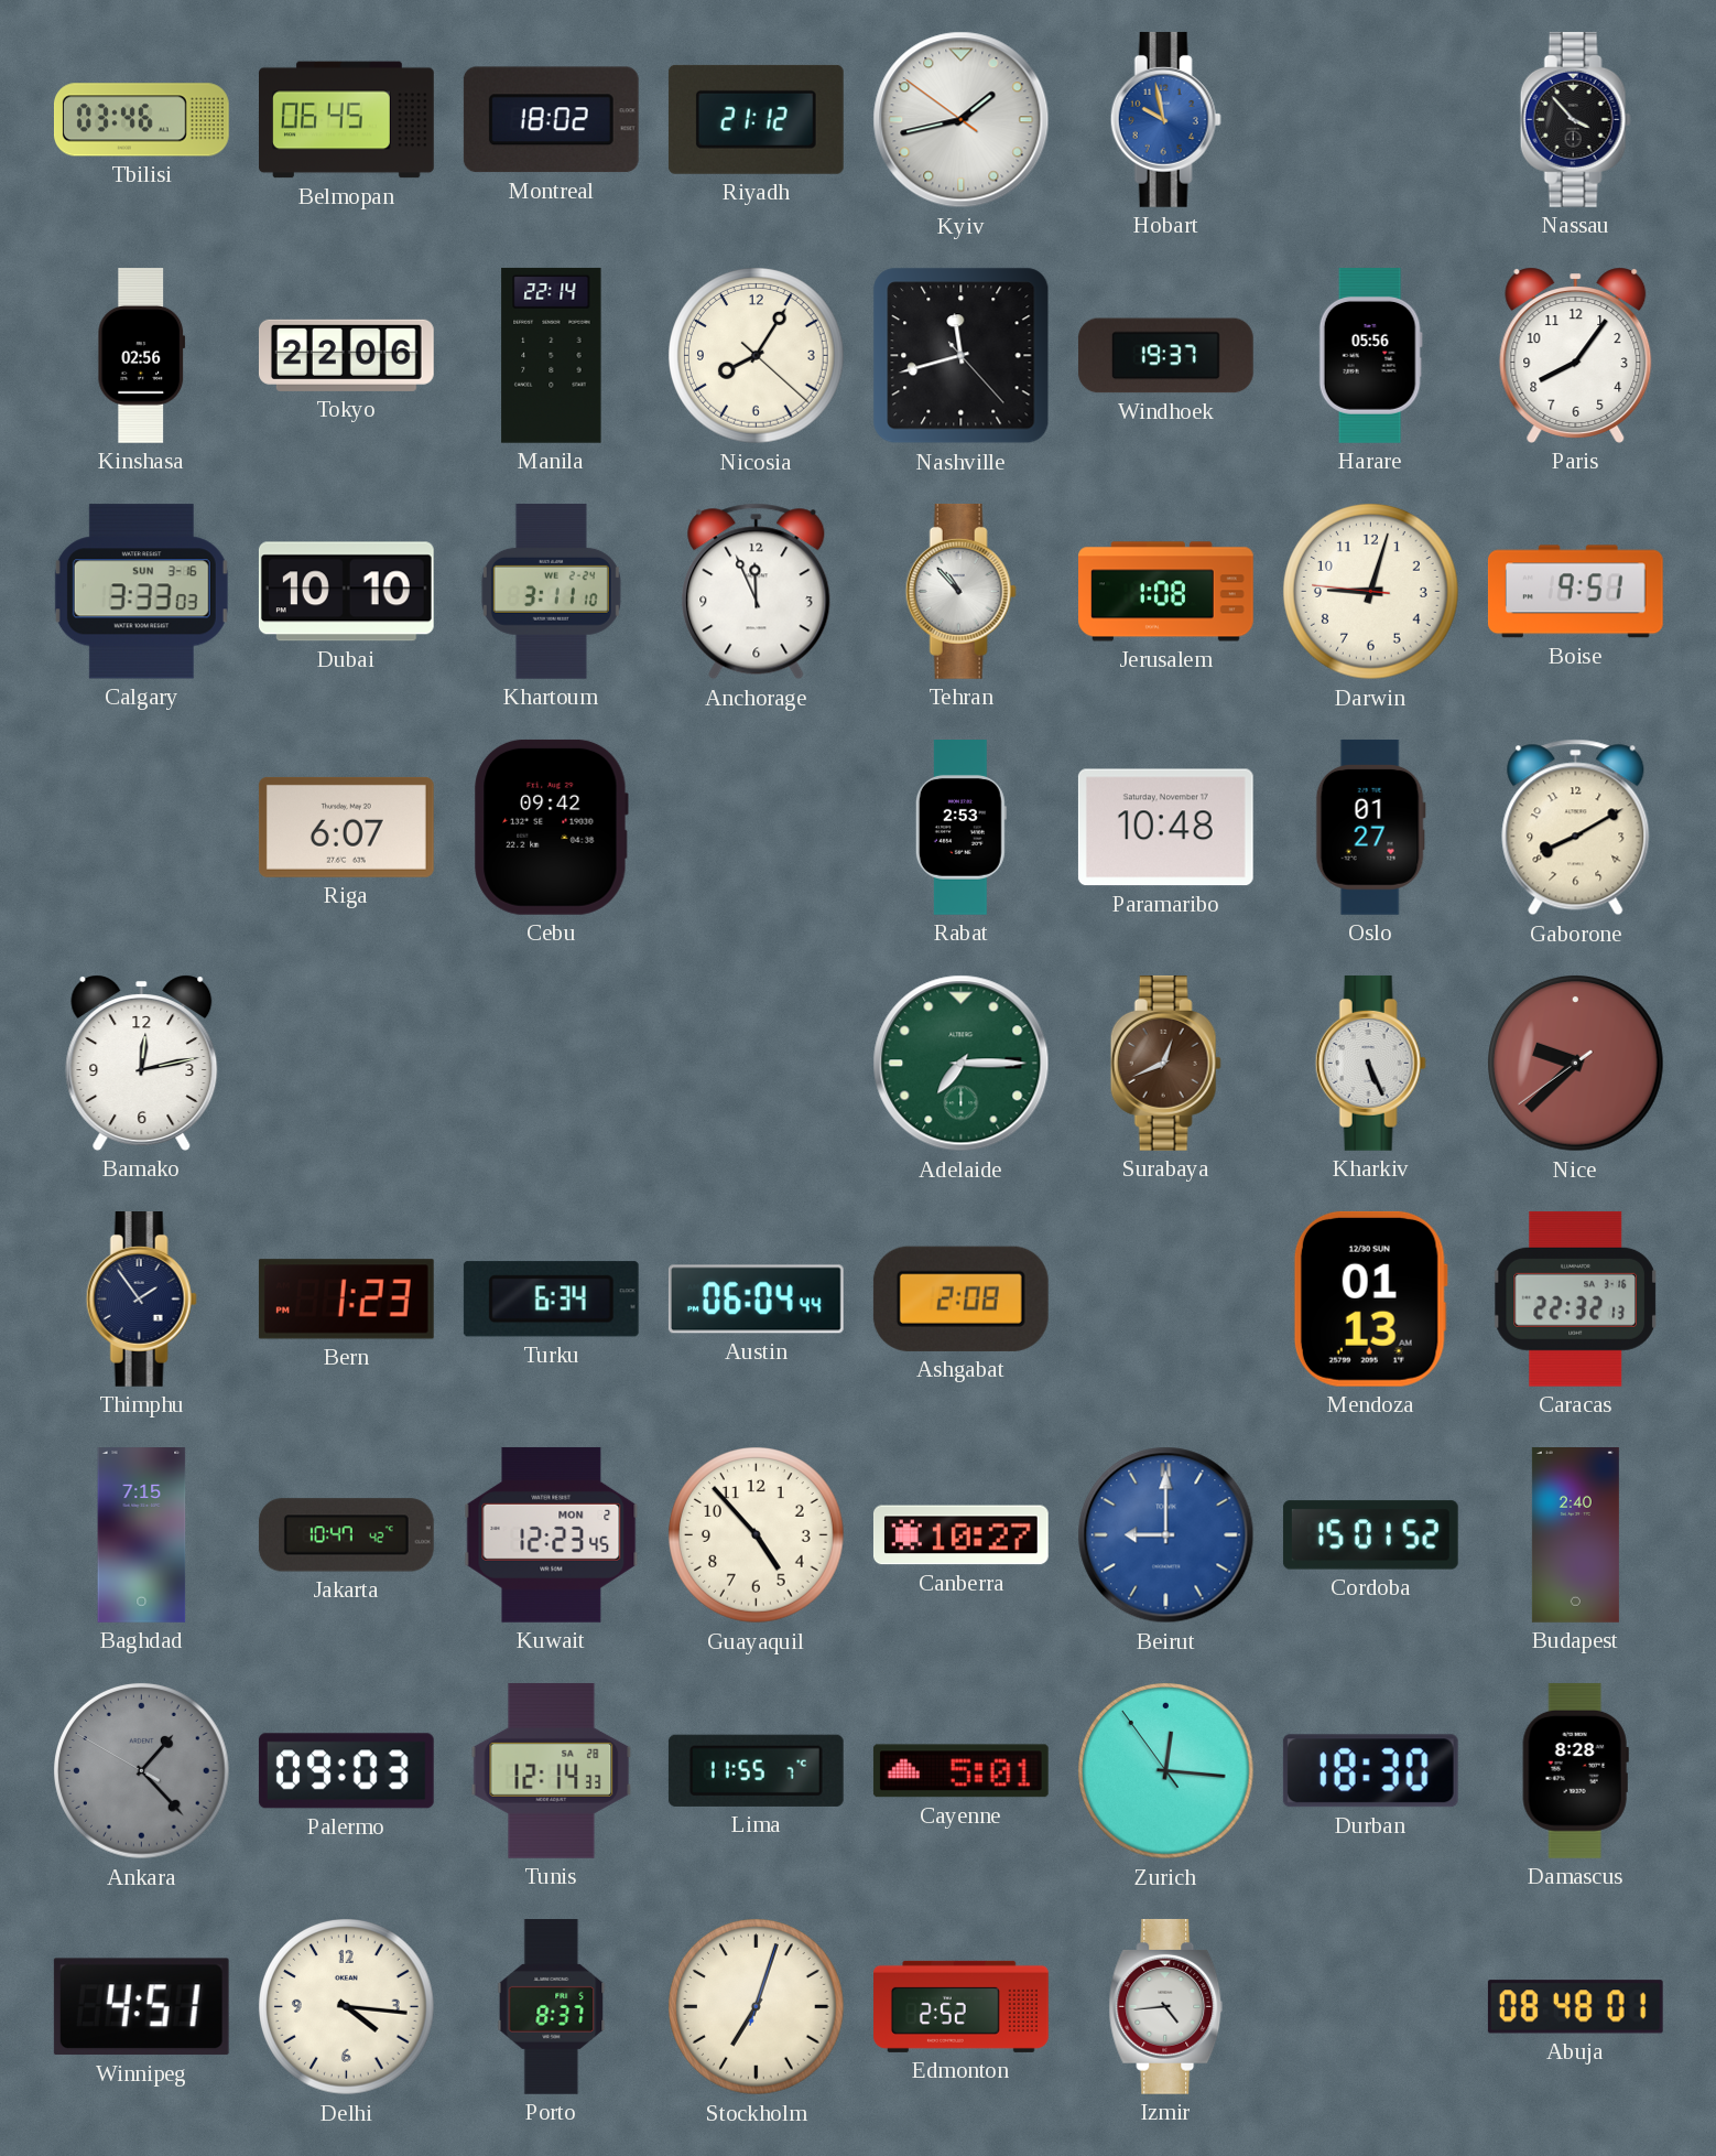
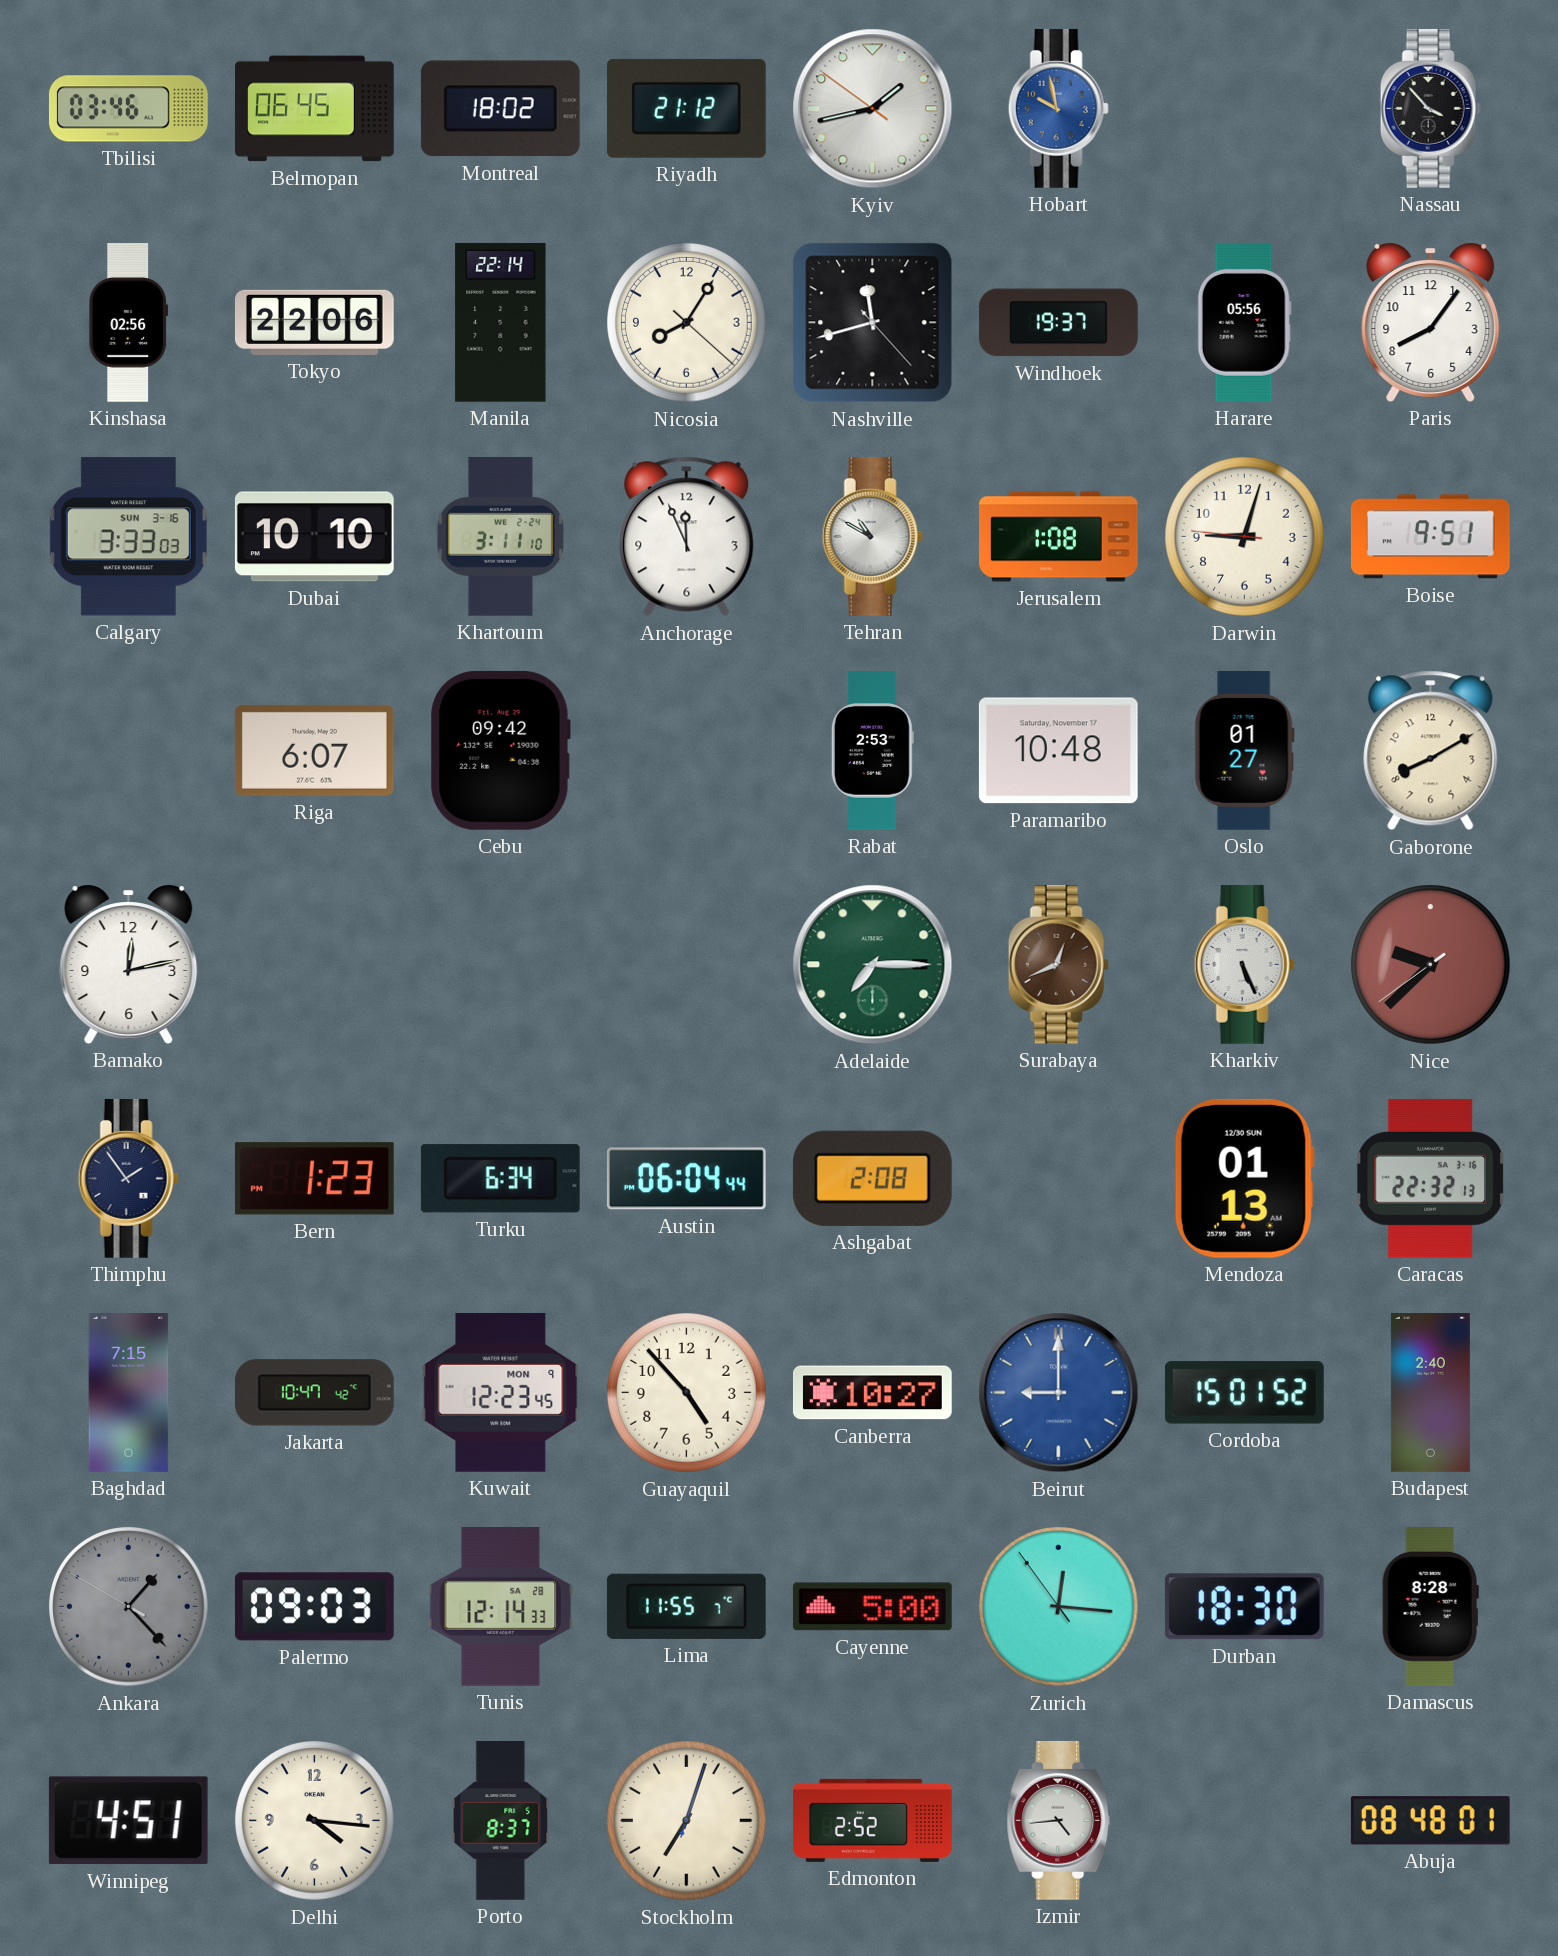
Tehran: 10:53 -> 10:50 (872, 536)
Kuwait date: MON 2 -> MON 9 (501, 1392)
Cayenne: 5:01 -> 5:00 (872, 1607)
